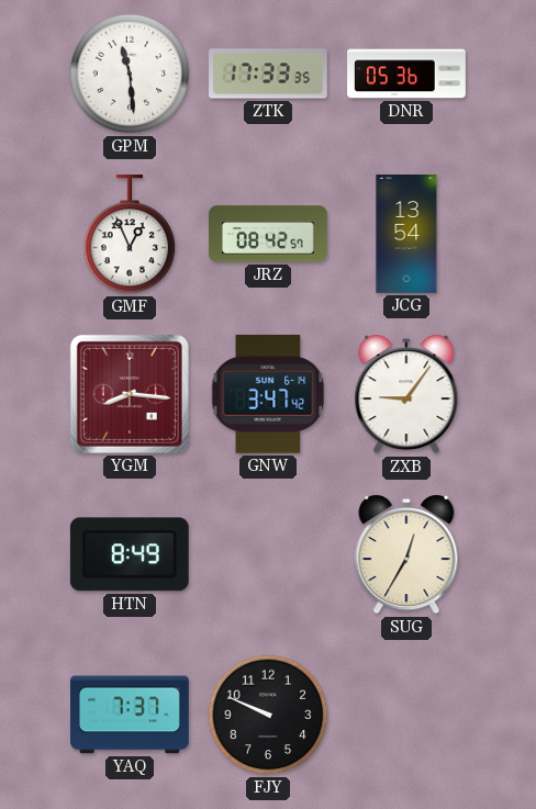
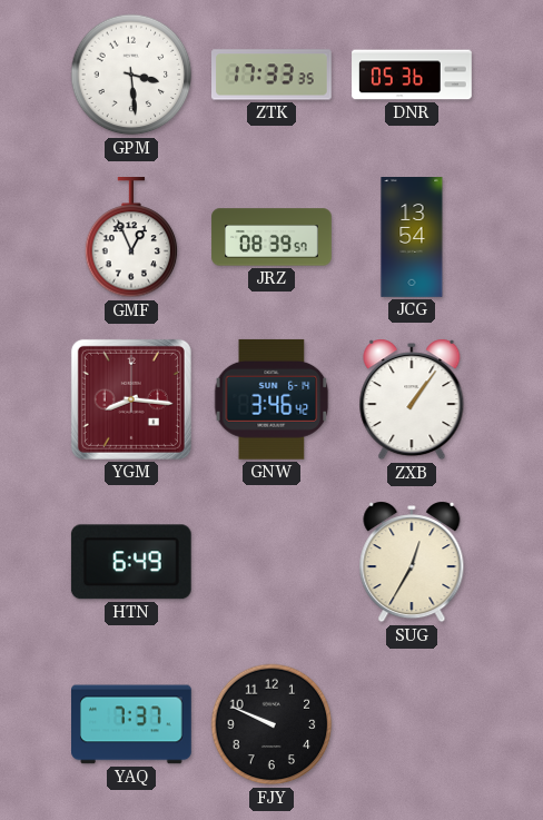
GPM: 11:29 -> 3:29 (131, 75)
JRZ: 08:42 -> 08:39 (271, 237)
GNW: 3:47 -> 3:46 (271, 399)
ZXB: 9:06 -> 1:06 (412, 399)
HTN: 8:49 -> 6:49 (131, 562)
